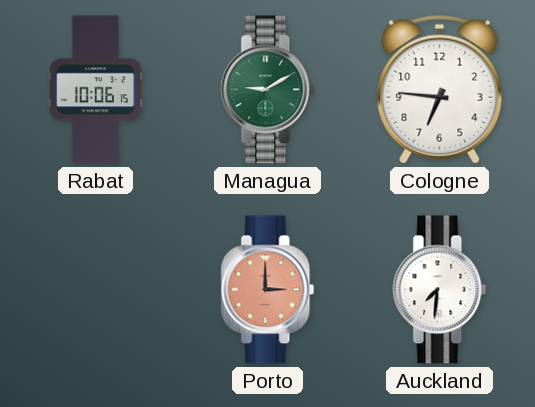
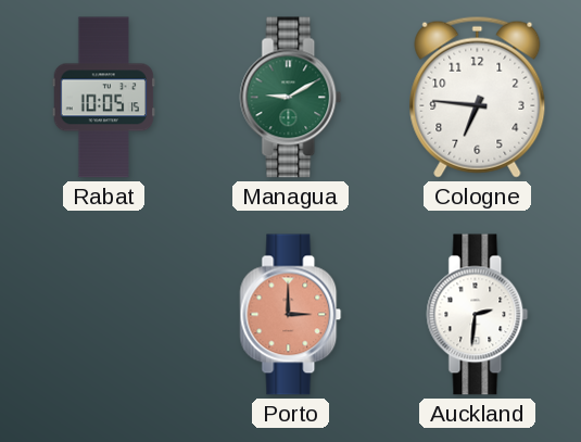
Rabat: 10:06 -> 10:05 (103, 98)
Auckland: 7:31 -> 2:31 (478, 315)
